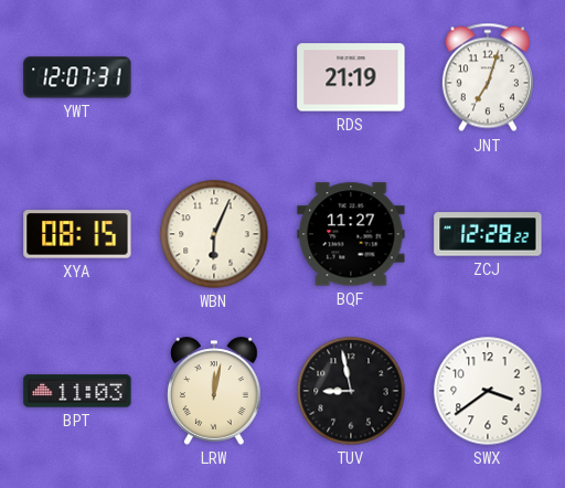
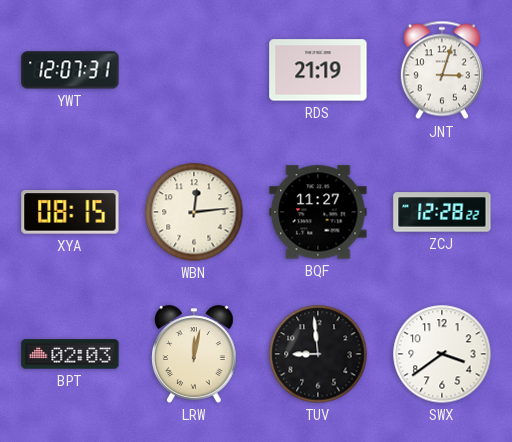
JNT: 7:03 -> 3:03 (442, 70)
WBN: 6:04 -> 12:14 (194, 212)
BPT: 11:03 -> 02:03 (70, 354)
TUV: 8:58 -> 8:59 (318, 354)
